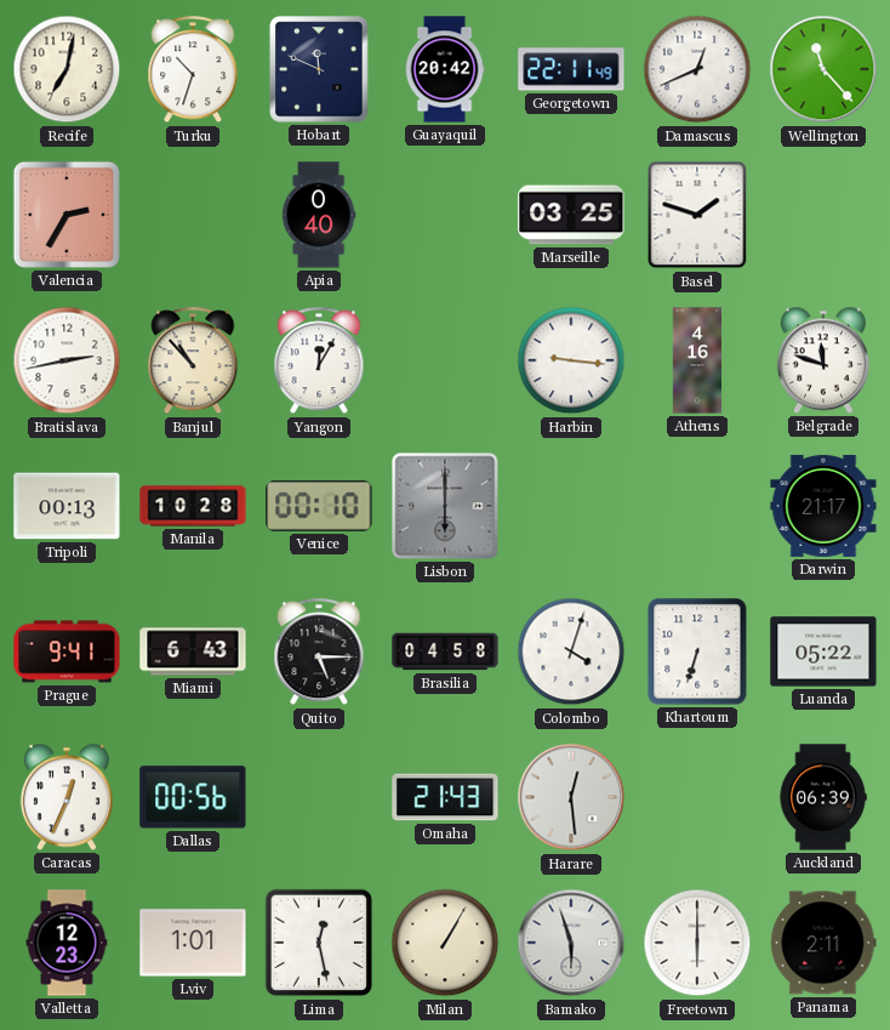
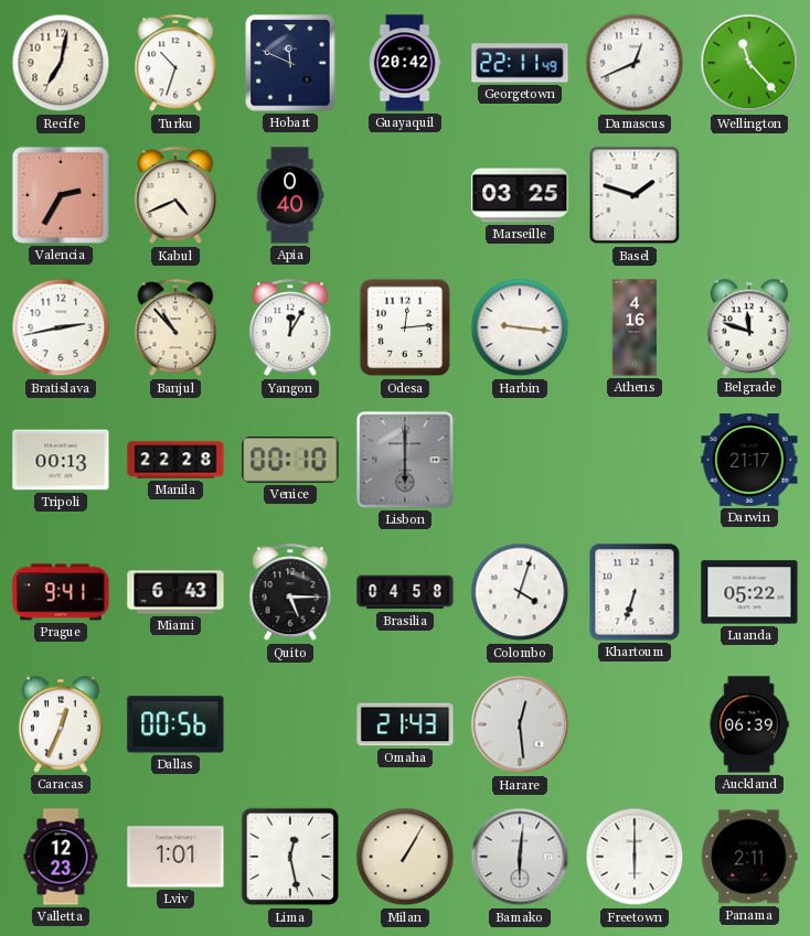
Kabul: none -> 4:41 (175, 196)
Odesa: none -> 12:14 (405, 327)
Manila: 10:28 -> 22:28 (175, 460)
Bamako: 5:57 -> 6:01 (520, 857)
